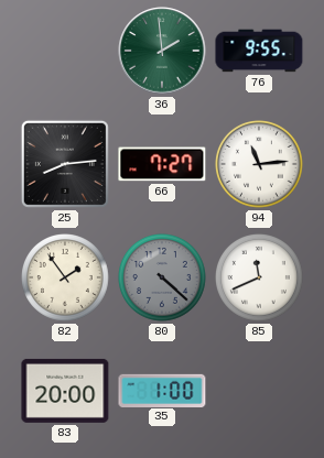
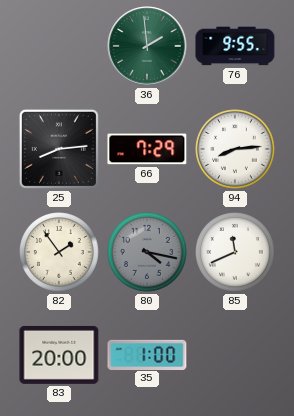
66: 7:27 -> 7:29 (147, 149)
94: 11:14 -> 8:14 (236, 150)
80: 4:22 -> 4:17 (148, 253)
